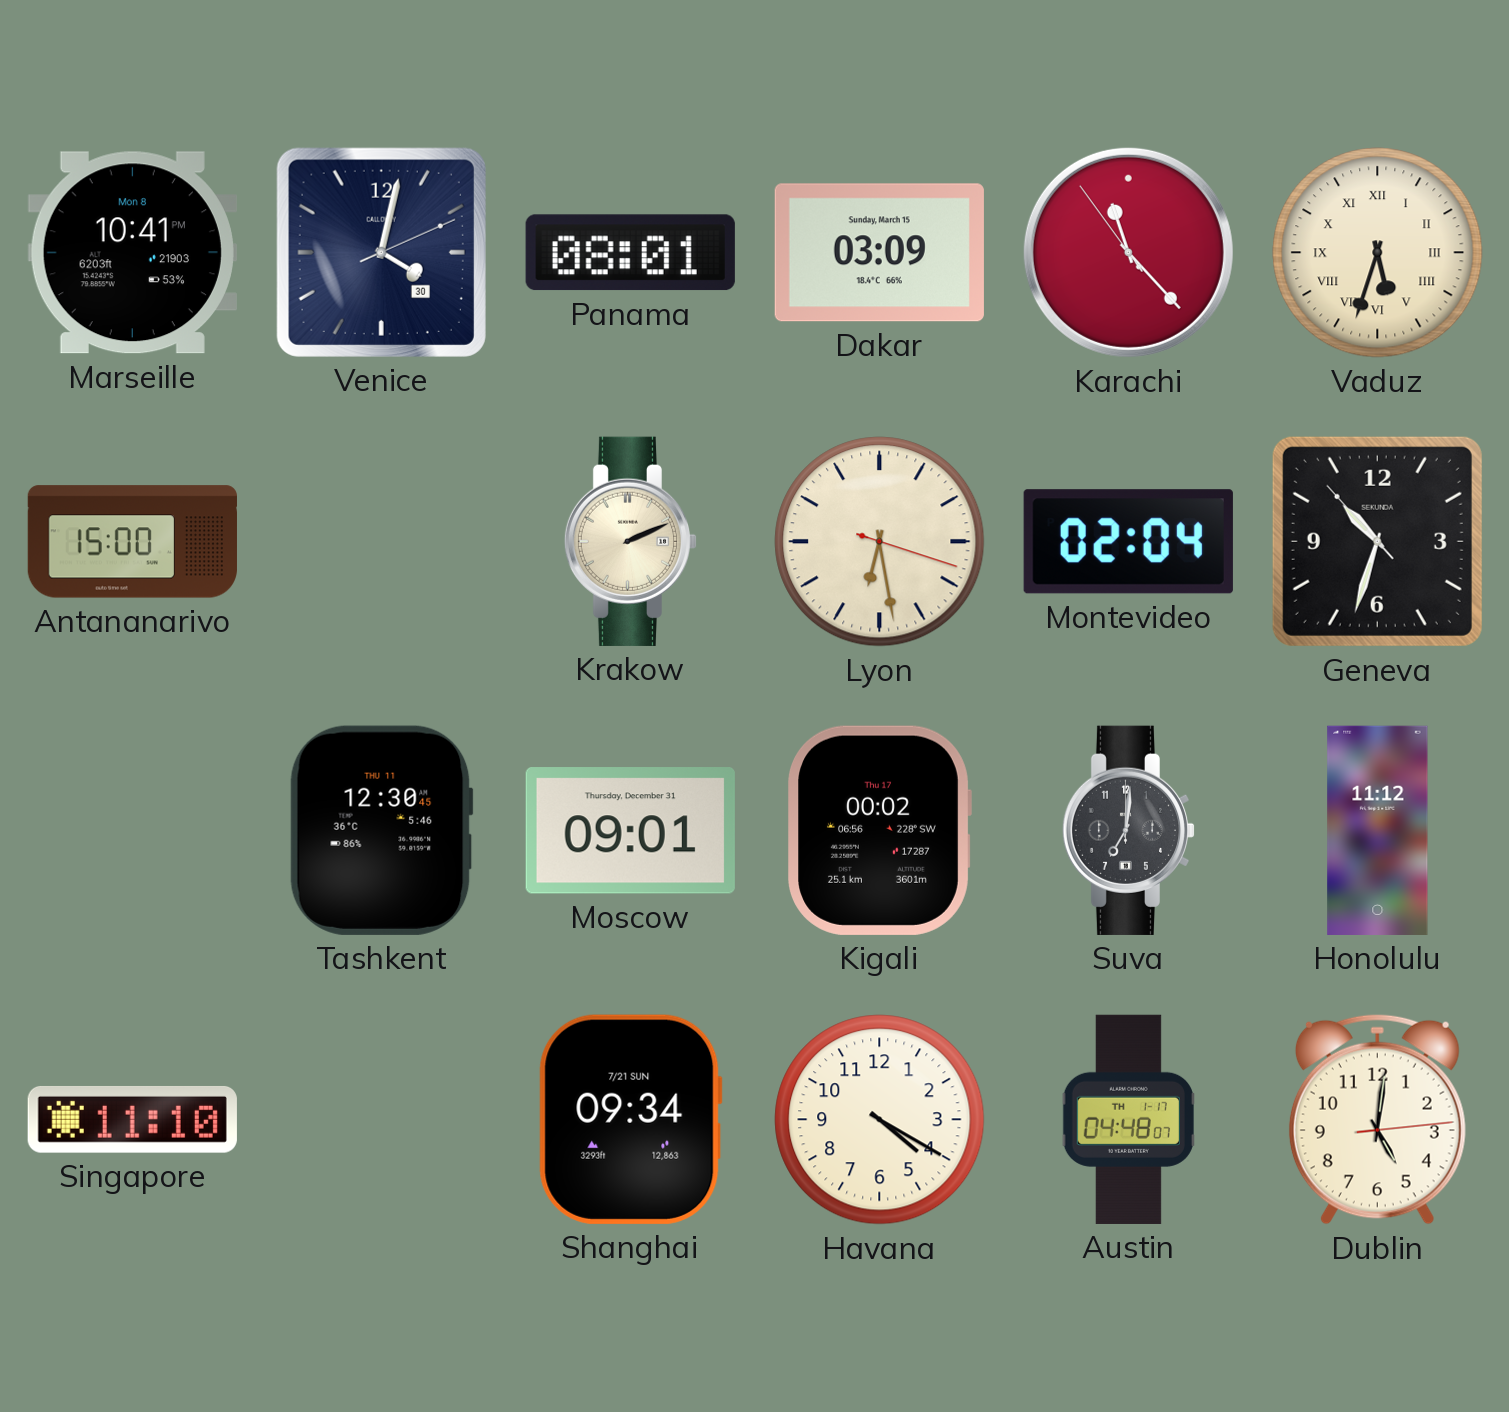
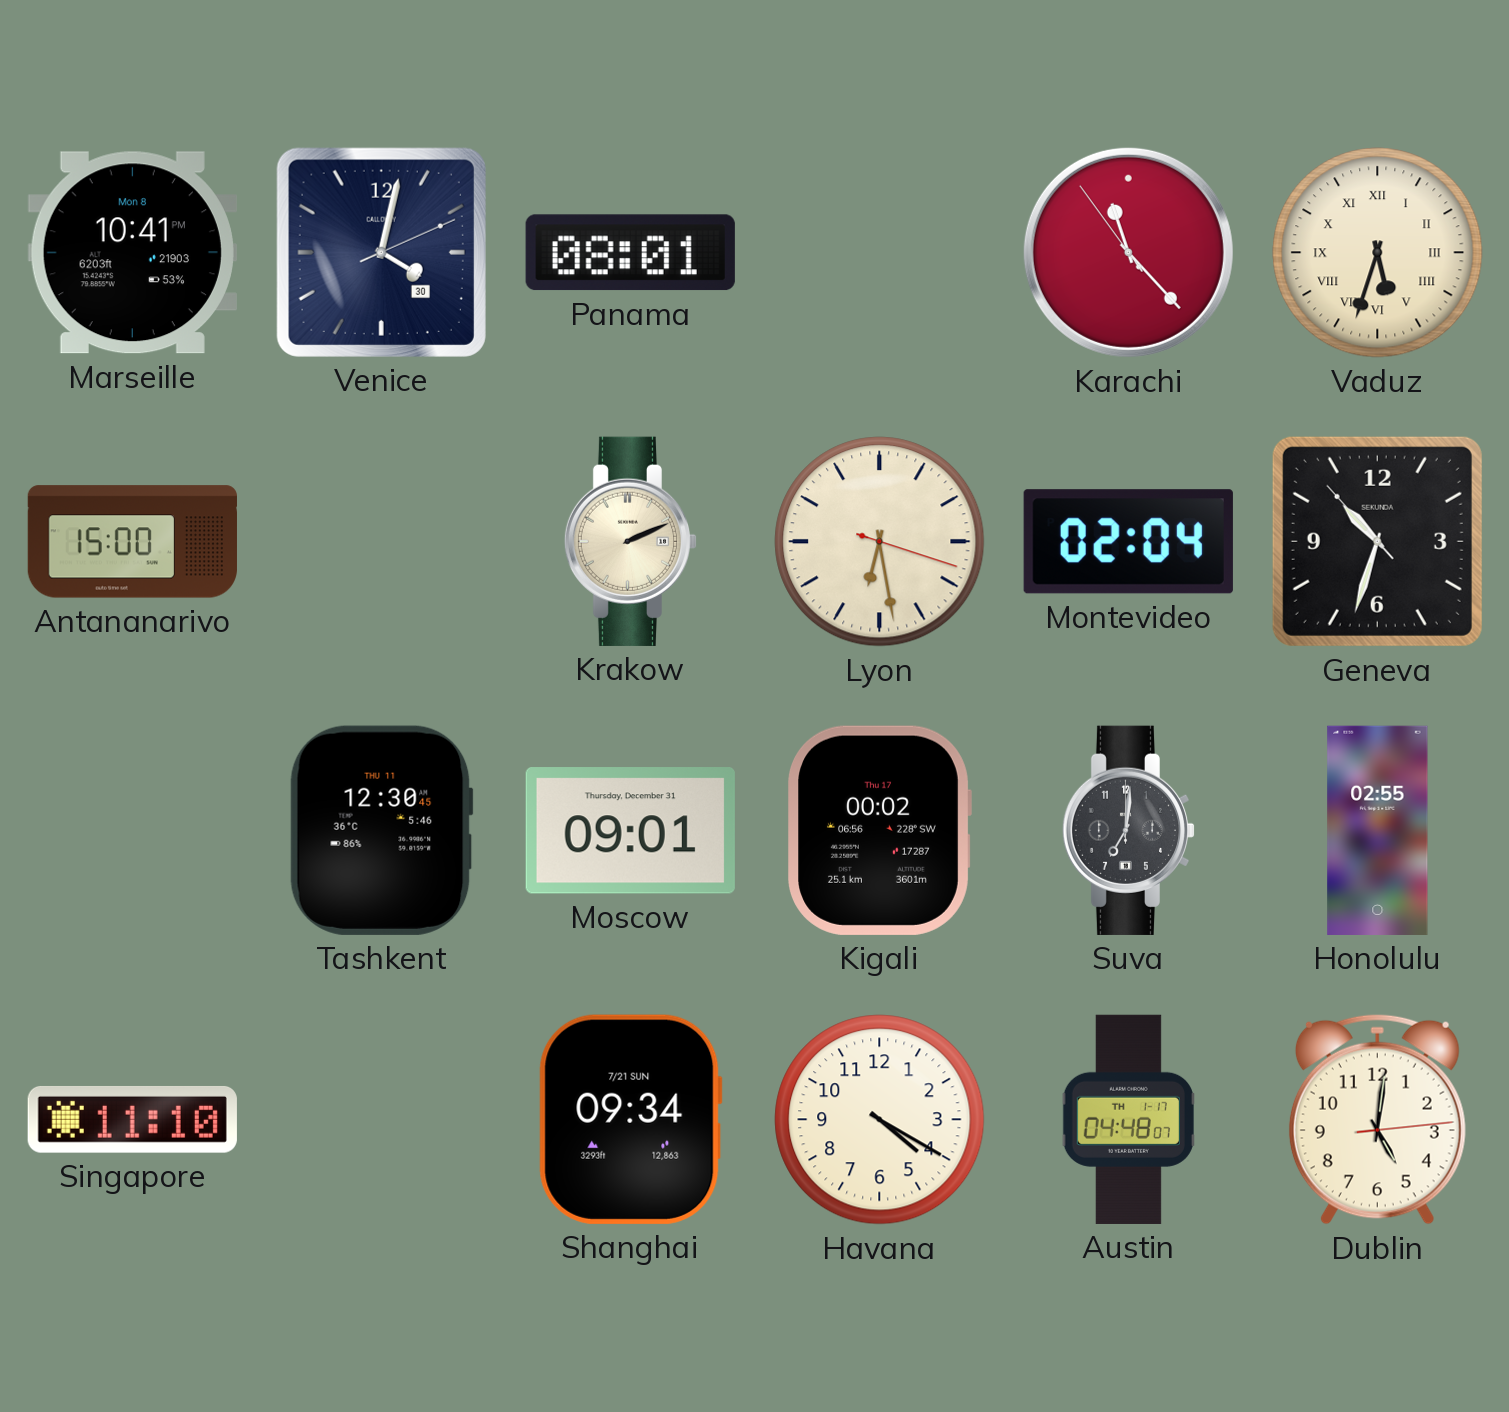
Dakar: 03:09 -> none (879, 253)
Honolulu: 11:12 -> 02:55 (1378, 830)
